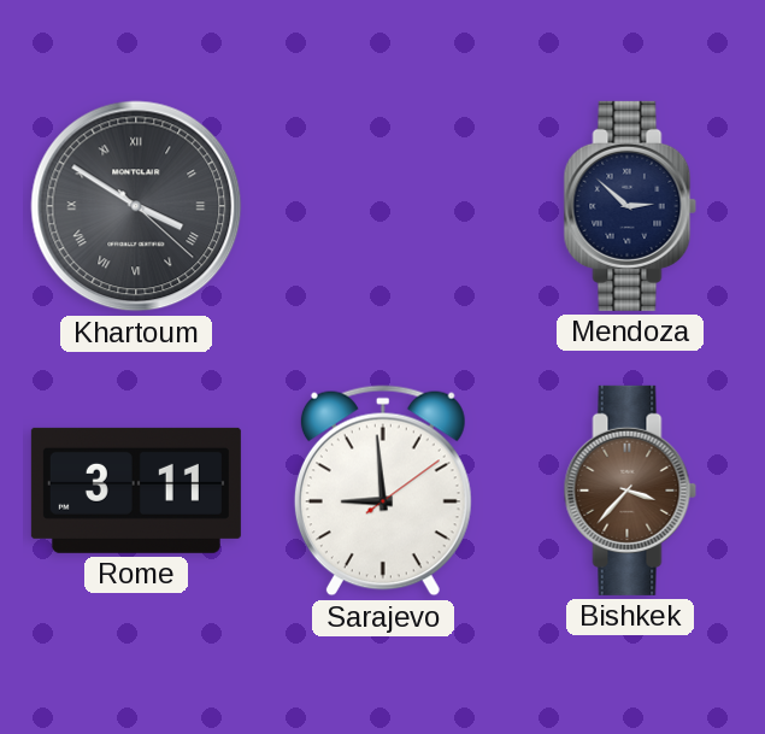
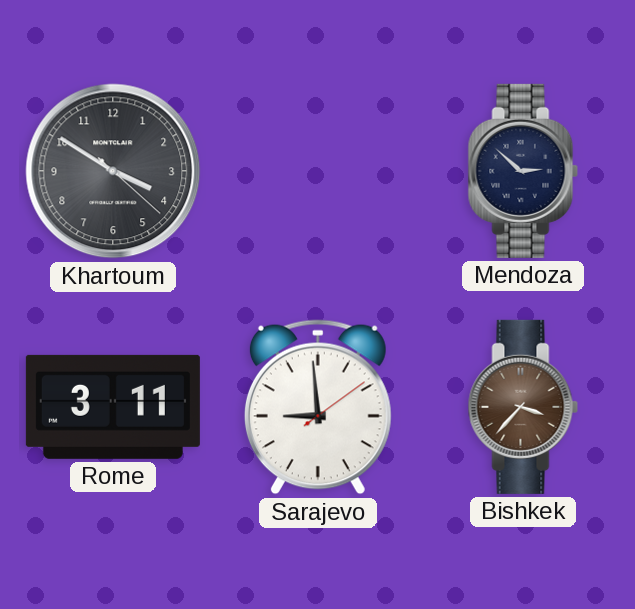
Khartoum numerals: Roman -> Arabic (113, 171)
